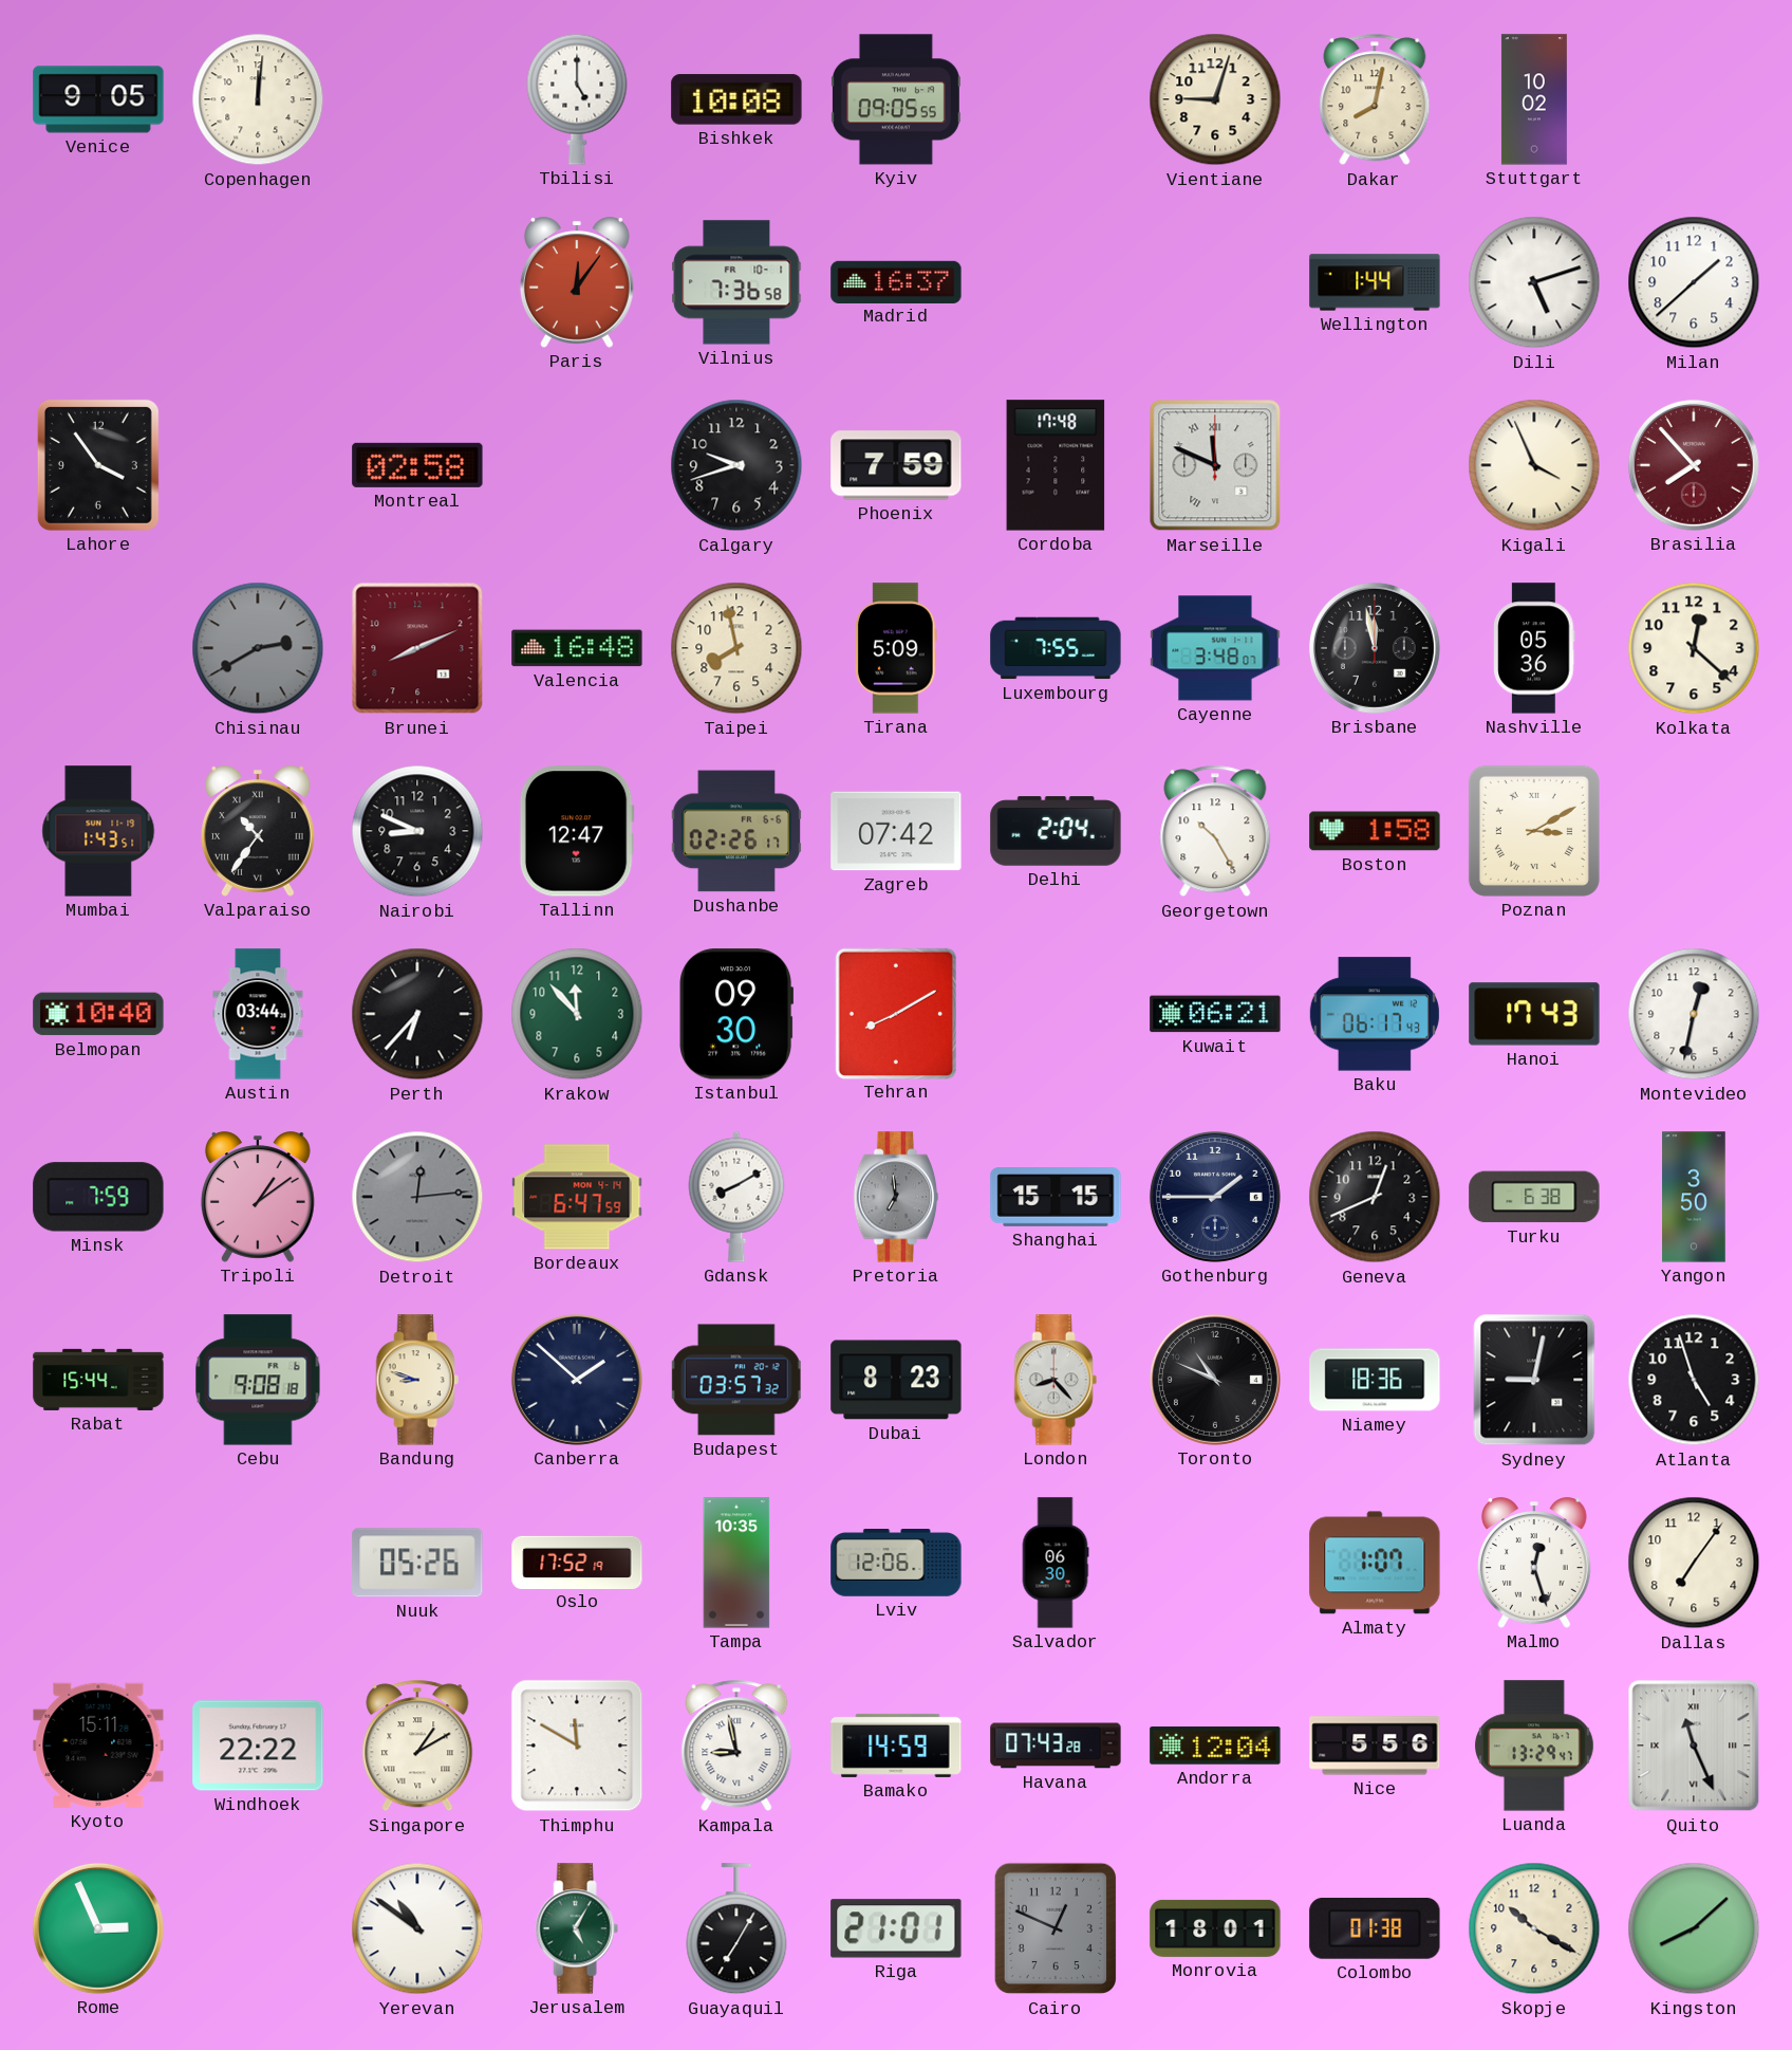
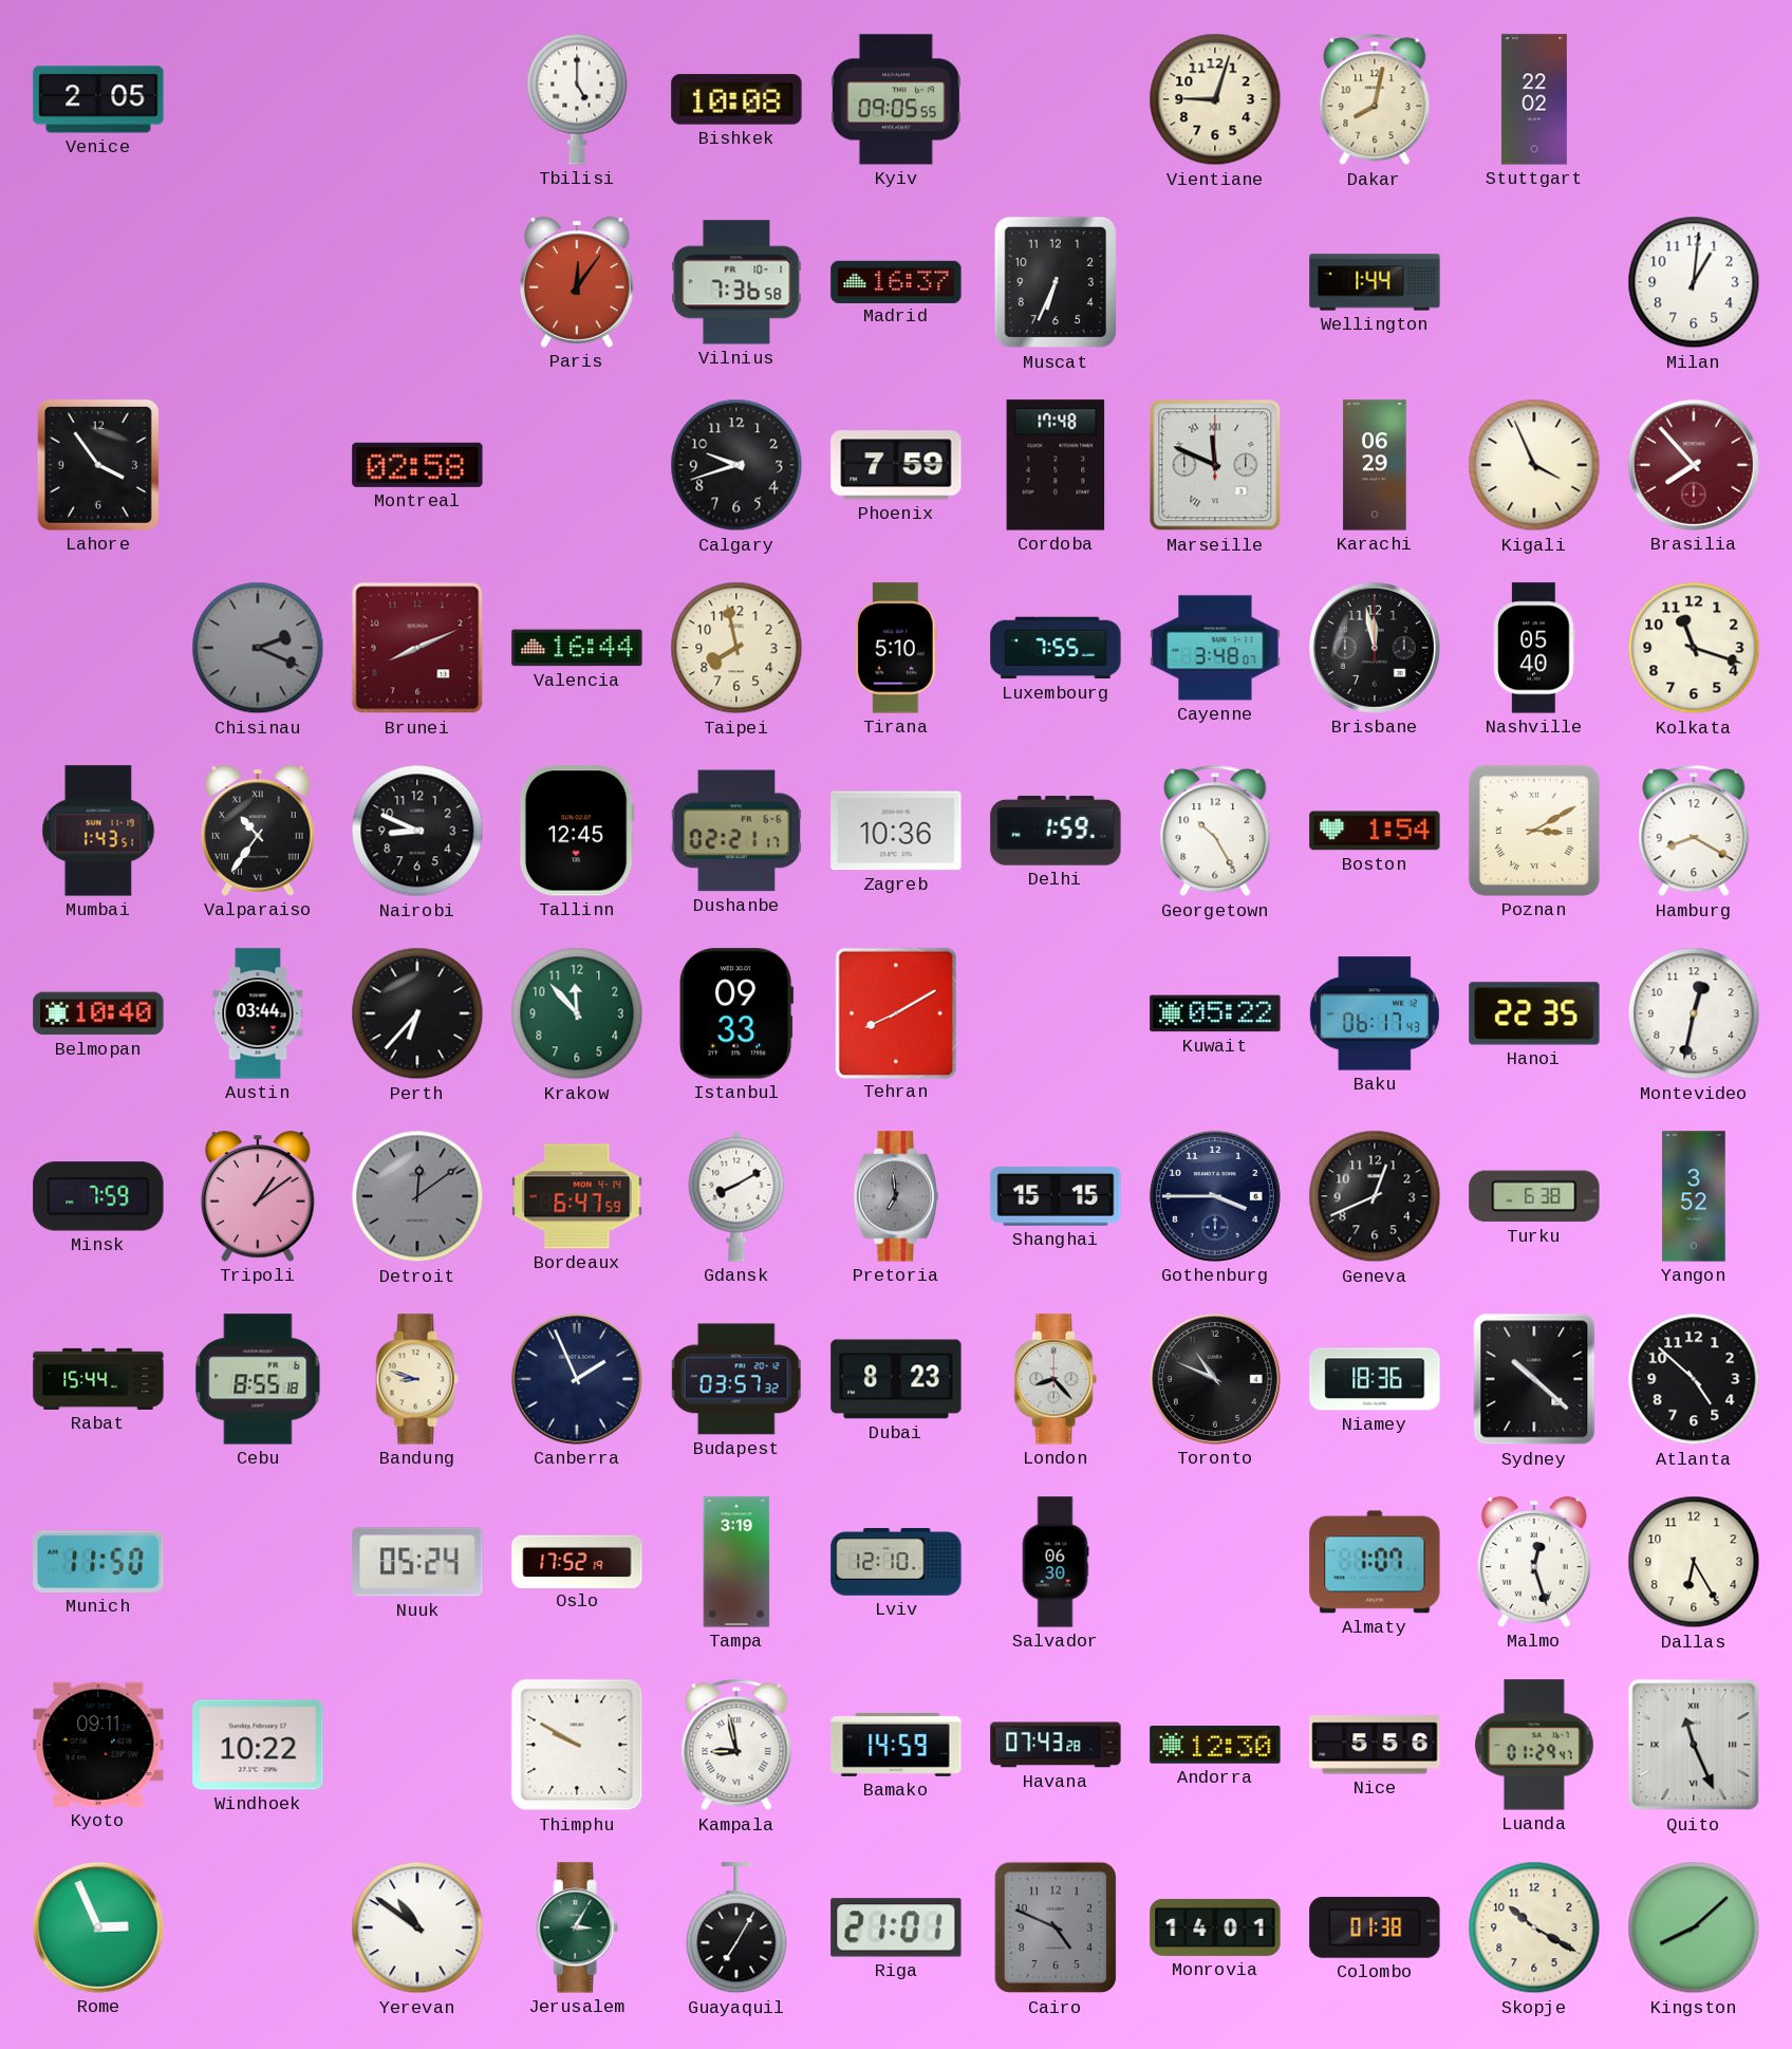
Venice: 9:05 -> 2:05 (98, 99)
Copenhagen: 12:01 -> none (258, 99)
Stuttgart: 10:02 -> 22:02 (1534, 99)
Muscat: none -> 6:34 (1056, 282)
Dili: 5:12 -> none (1534, 282)
Milan: 1:38 -> 1:01 (1694, 282)
Karachi: none -> 06:29 (1375, 465)
Chisinau: 2:40 -> 2:19 (258, 648)
Valencia: 16:48 -> 16:44 (577, 648)
Tirana: 5:09 -> 5:10 (896, 648)
Nashville: 05:36 -> 05:40 (1534, 648)
Kolkata: 12:22 -> 11:18 (1694, 648)
Tallinn: 12:47 -> 12:45 (577, 831)
Dushanbe: 02:26 -> 02:21 (736, 831)
Zagreb: 07:42 -> 10:36 (896, 831)
Delhi: 2:04 -> 1:59 (1056, 831)
Boston: 1:58 -> 1:54 (1375, 831)
Hamburg: none -> 8:20 (1694, 831)
Istanbul: 09:30 -> 09:33 (736, 1013)
Kuwait: 06:21 -> 05:22 (1215, 1013)
Hanoi: 17:43 -> 22:35 (1534, 1013)
Detroit: 12:14 -> 12:09 (417, 1196)
Gothenburg: 1:45 -> 3:45 (1215, 1196)
Yangon: 3:50 -> 3:52 (1694, 1196)
Cebu: 9:08 -> 8:55 (258, 1379)
Canberra: 1:52 -> 1:56 (577, 1379)
Sydney: 9:02 -> 10:22 (1534, 1379)
Atlanta: 4:57 -> 4:52 (1694, 1379)
Munich: none -> 11:50 (98, 1562)
Nuuk: 05:26 -> 05:24 (417, 1562)
Tampa: 10:35 -> 3:19 (736, 1562)
Lviv: 12:06 -> 12:10 (896, 1563)
Dallas: 7:06 -> 6:25 (1694, 1562)
Kyoto: 15:11 -> 09:11 (98, 1745)
Windhoek: 22:22 -> 10:22 (258, 1745)
Singapore: 1:10 -> none (417, 1746)
Thimphu: 11:50 -> 9:50 (577, 1745)
Andorra: 12:04 -> 12:30 (1215, 1745)
Luanda: 13:29 -> 01:29 (1535, 1745)
Jerusalem: 5:05 -> 3:05 (577, 1927)
Cairo: 12:49 -> 4:49 (1056, 1927)
Monrovia: 18:01 -> 14:01 (1215, 1927)
